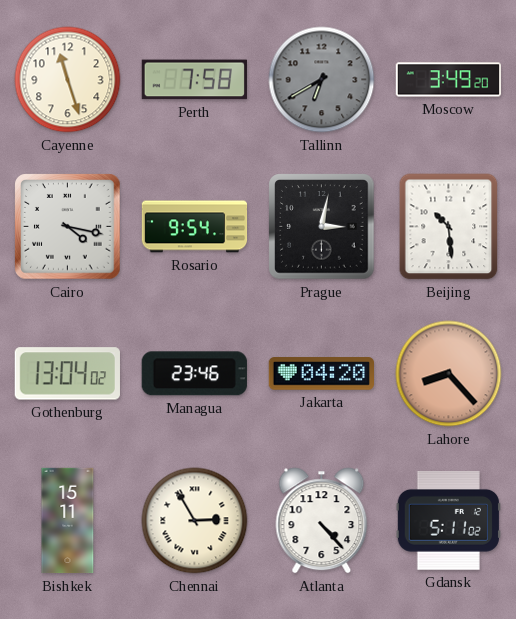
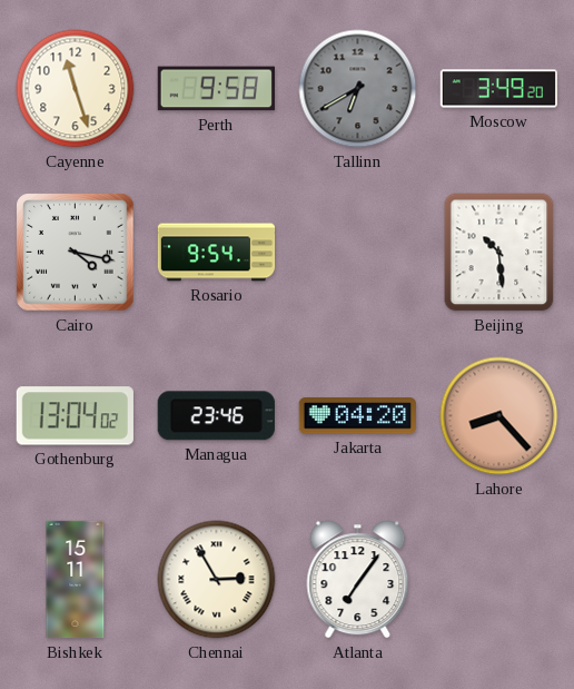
Perth: 7:58 -> 9:58 (216, 89)
Prague: 3:02 -> none (322, 227)
Atlanta: 4:23 -> 7:06 (358, 580)
Gdansk: 5:11 -> none (448, 520)
